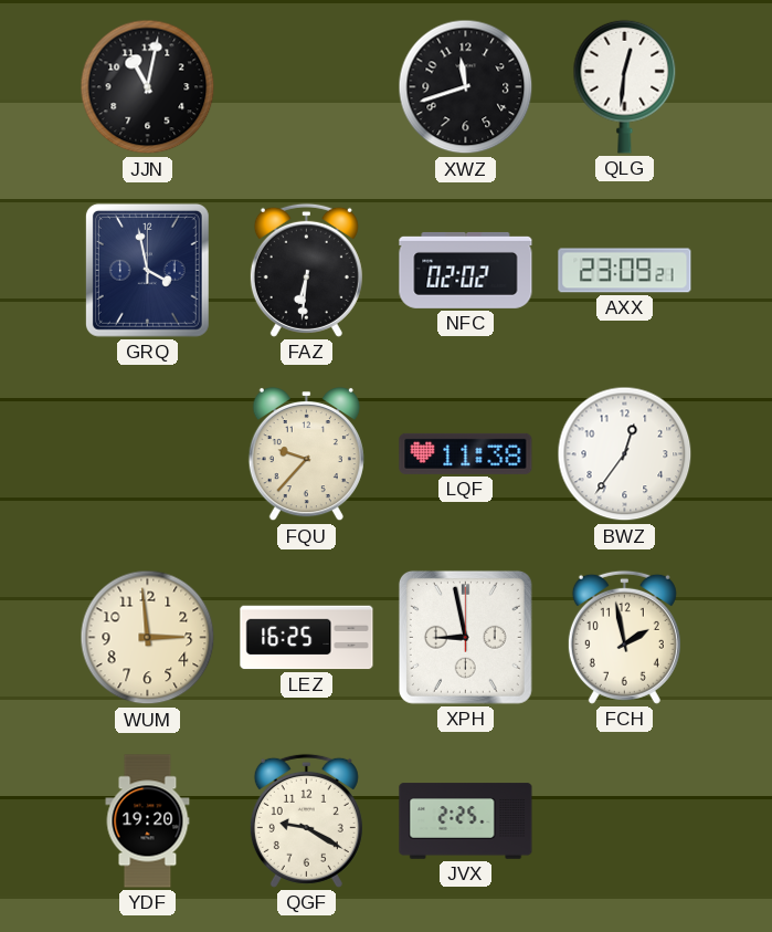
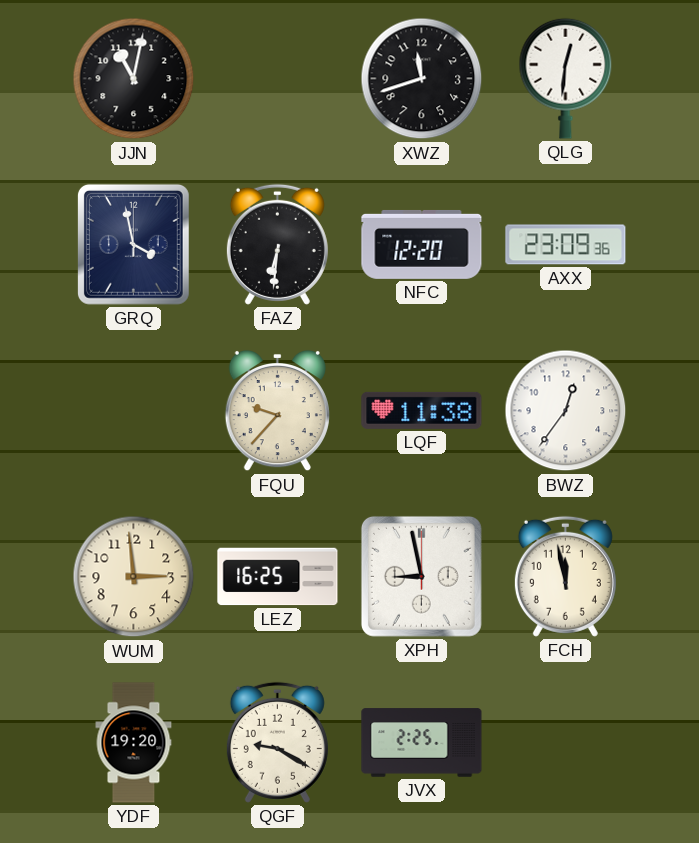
NFC: 02:02 -> 12:20 (422, 244)
AXX: 23:09:21 -> 23:09:36 (566, 245)
FCH: 1:58 -> 11:58 (565, 576)
